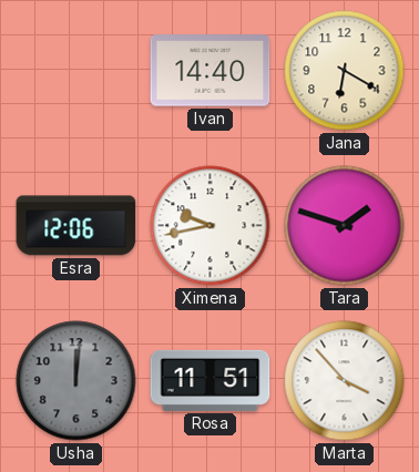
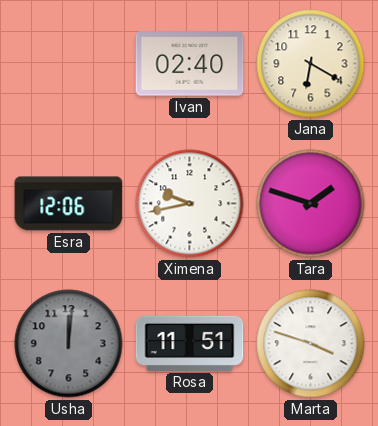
Ivan: 14:40 -> 02:40 (190, 64)
Marta: 3:53 -> 3:48 (311, 344)
